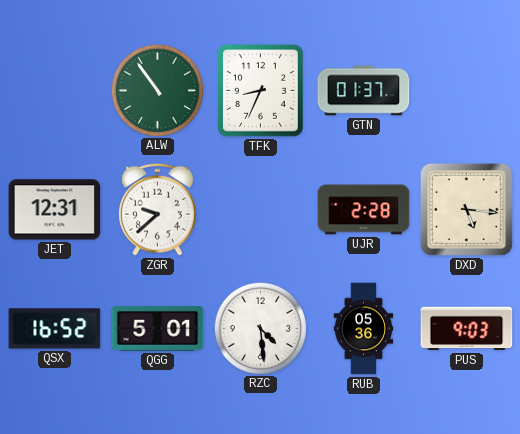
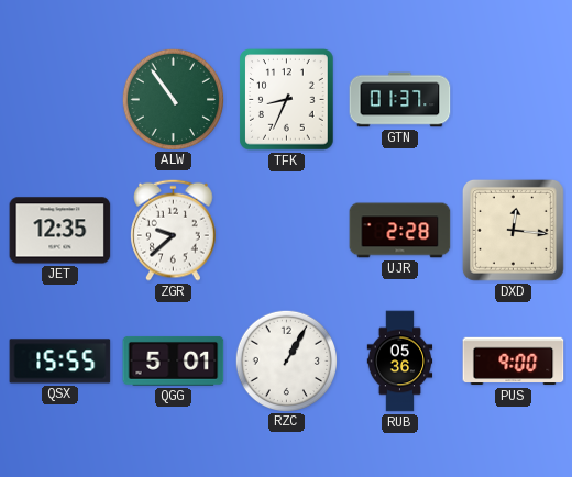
JET: 12:31 -> 12:35 (61, 231)
DXD: 5:16 -> 12:16 (513, 230)
QSX: 16:52 -> 15:55 (61, 362)
RZC: 4:29 -> 1:05 (286, 360)
PUS: 9:03 -> 9:00 (514, 362)
